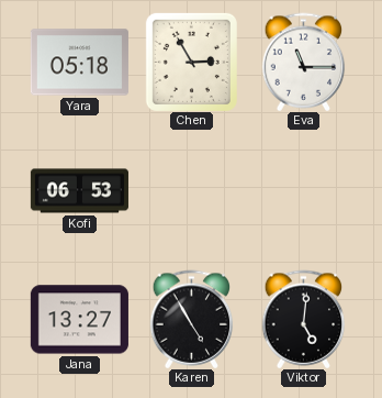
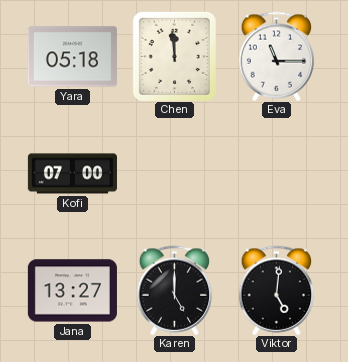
Chen: 2:55 -> 11:59 (174, 56)
Kofi: 06:53 -> 07:00 (72, 174)
Karen: 4:55 -> 5:00 (175, 290)
